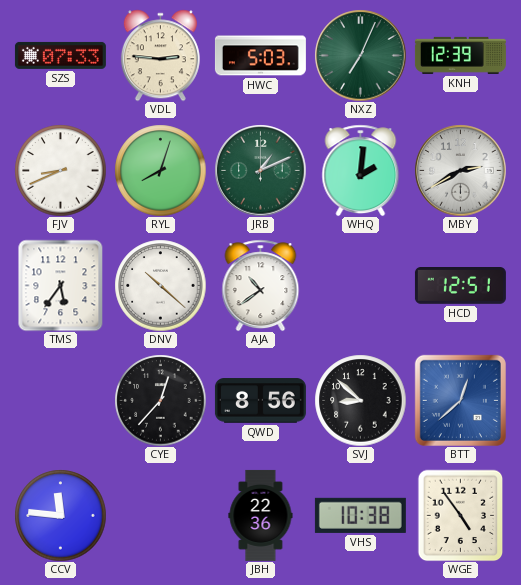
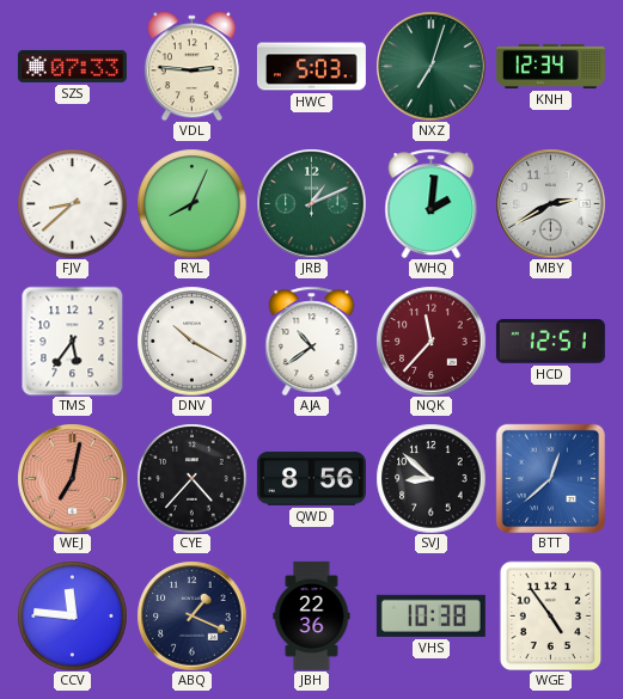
NXZ: 7:04 -> 7:03 (430, 66)
KNH: 12:39 -> 12:34 (550, 66)
FJV: 8:41 -> 8:38 (72, 203)
RYL: 8:03 -> 8:04 (191, 203)
DNV: 10:22 -> 10:20 (191, 341)
NQK: none -> 11:37 (430, 341)
WEJ: none -> 7:02 (72, 478)
CYE: 12:37 -> 4:37 (191, 478)
ABQ: none -> 1:19 (191, 615)
